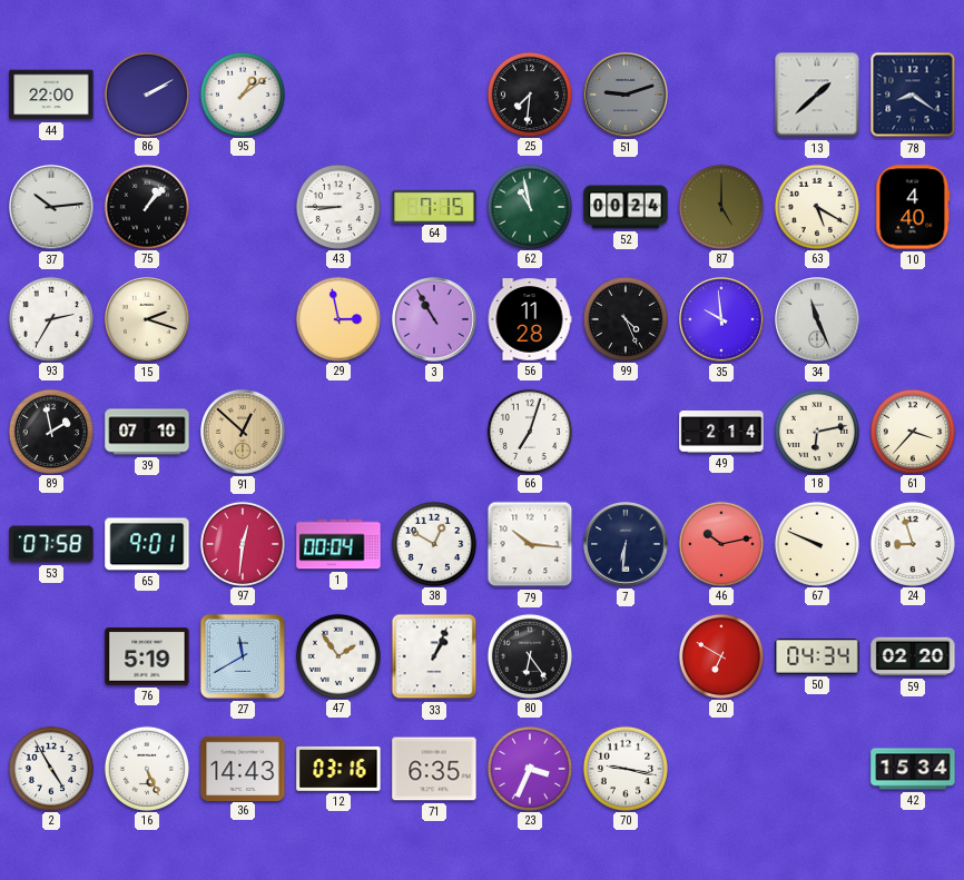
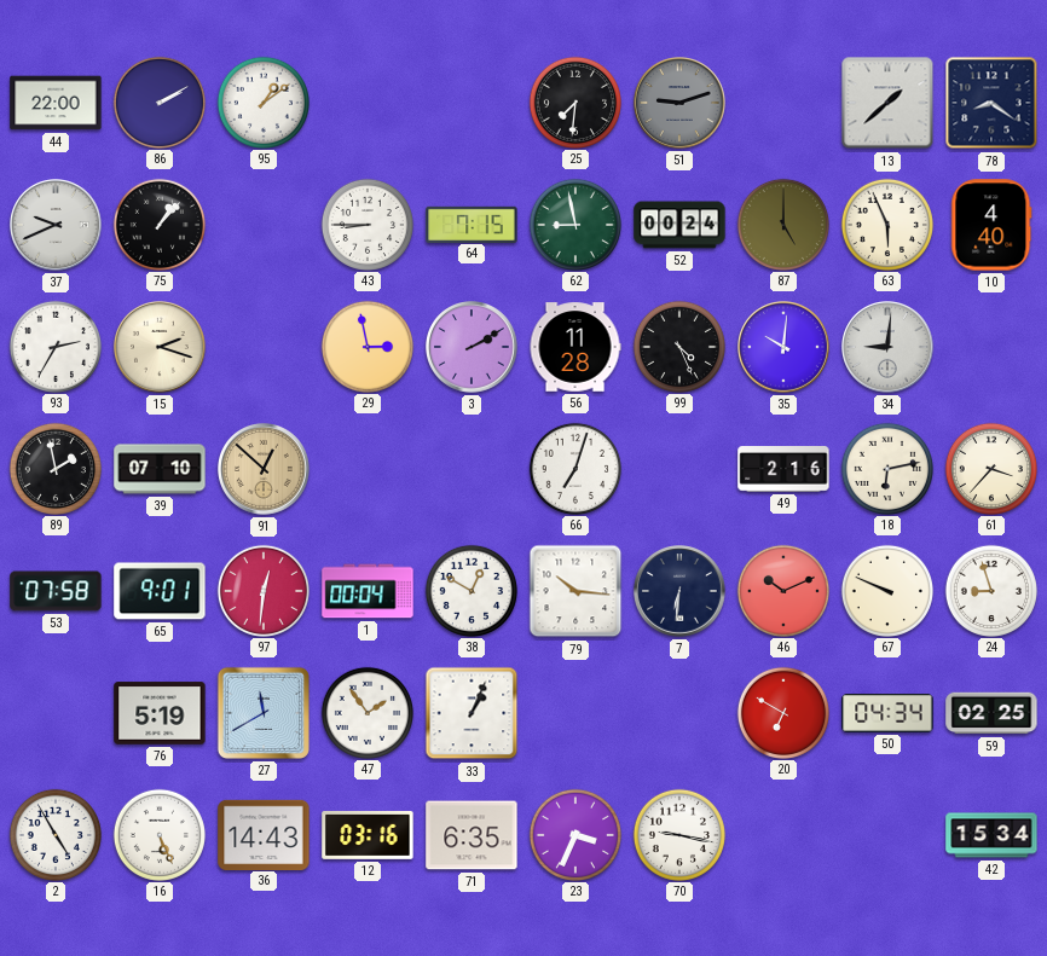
37: 10:14 -> 9:41 (57, 226)
62: 10:58 -> 8:58 (575, 224)
63: 5:20 -> 5:56 (887, 224)
3: 10:55 -> 2:10 (473, 348)
35: 9:59 -> 10:01 (785, 348)
34: 11:26 -> 9:01 (889, 348)
49: 2:14 -> 2:16 (783, 470)
46: 10:13 -> 10:11 (783, 590)
80: 6:24 -> none (530, 655)
59: 02:20 -> 02:25 (991, 713)
